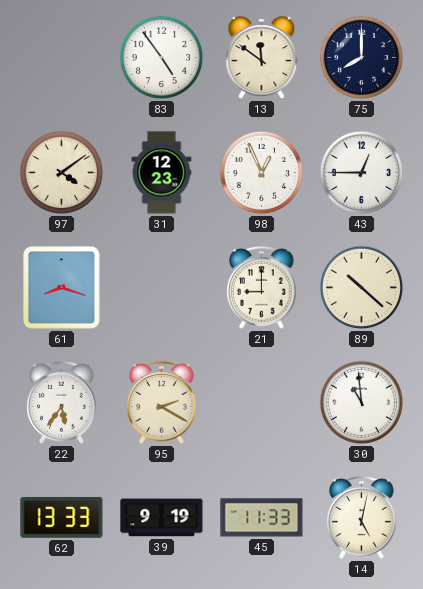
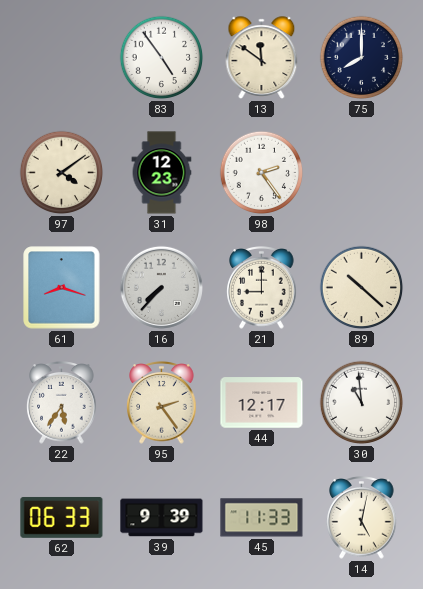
98: 12:56 -> 2:24 (262, 173)
43: 12:45 -> none (362, 173)
16: none -> 7:37 (161, 287)
95: 2:20 -> 2:24 (162, 403)
44: none -> 12:17 (262, 403)
62: 13:33 -> 06:33 (62, 517)
39: 9:19 -> 9:39 (162, 518)
